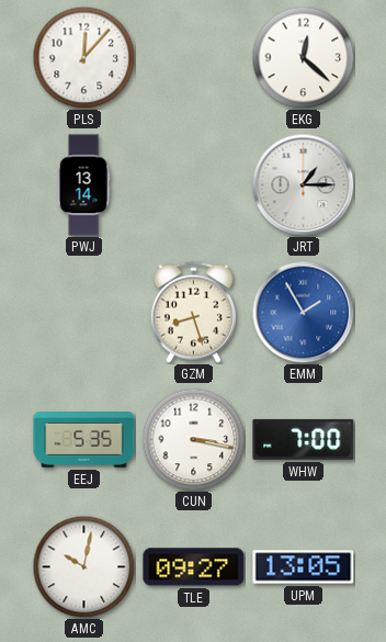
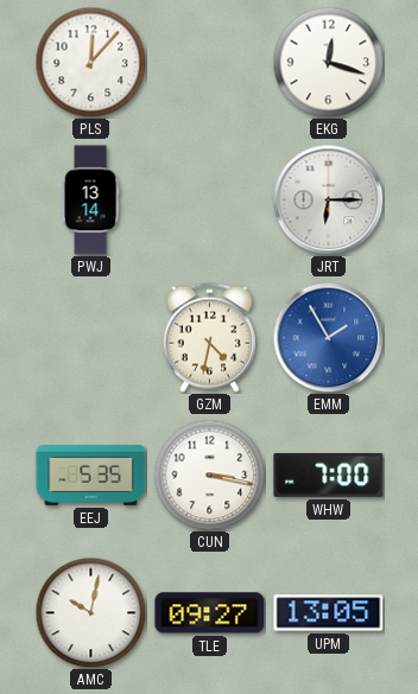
EKG: 12:22 -> 12:18 (328, 62)
JRT: 1:15 -> 6:15 (328, 199)
GZM: 8:27 -> 4:32 (209, 337)
